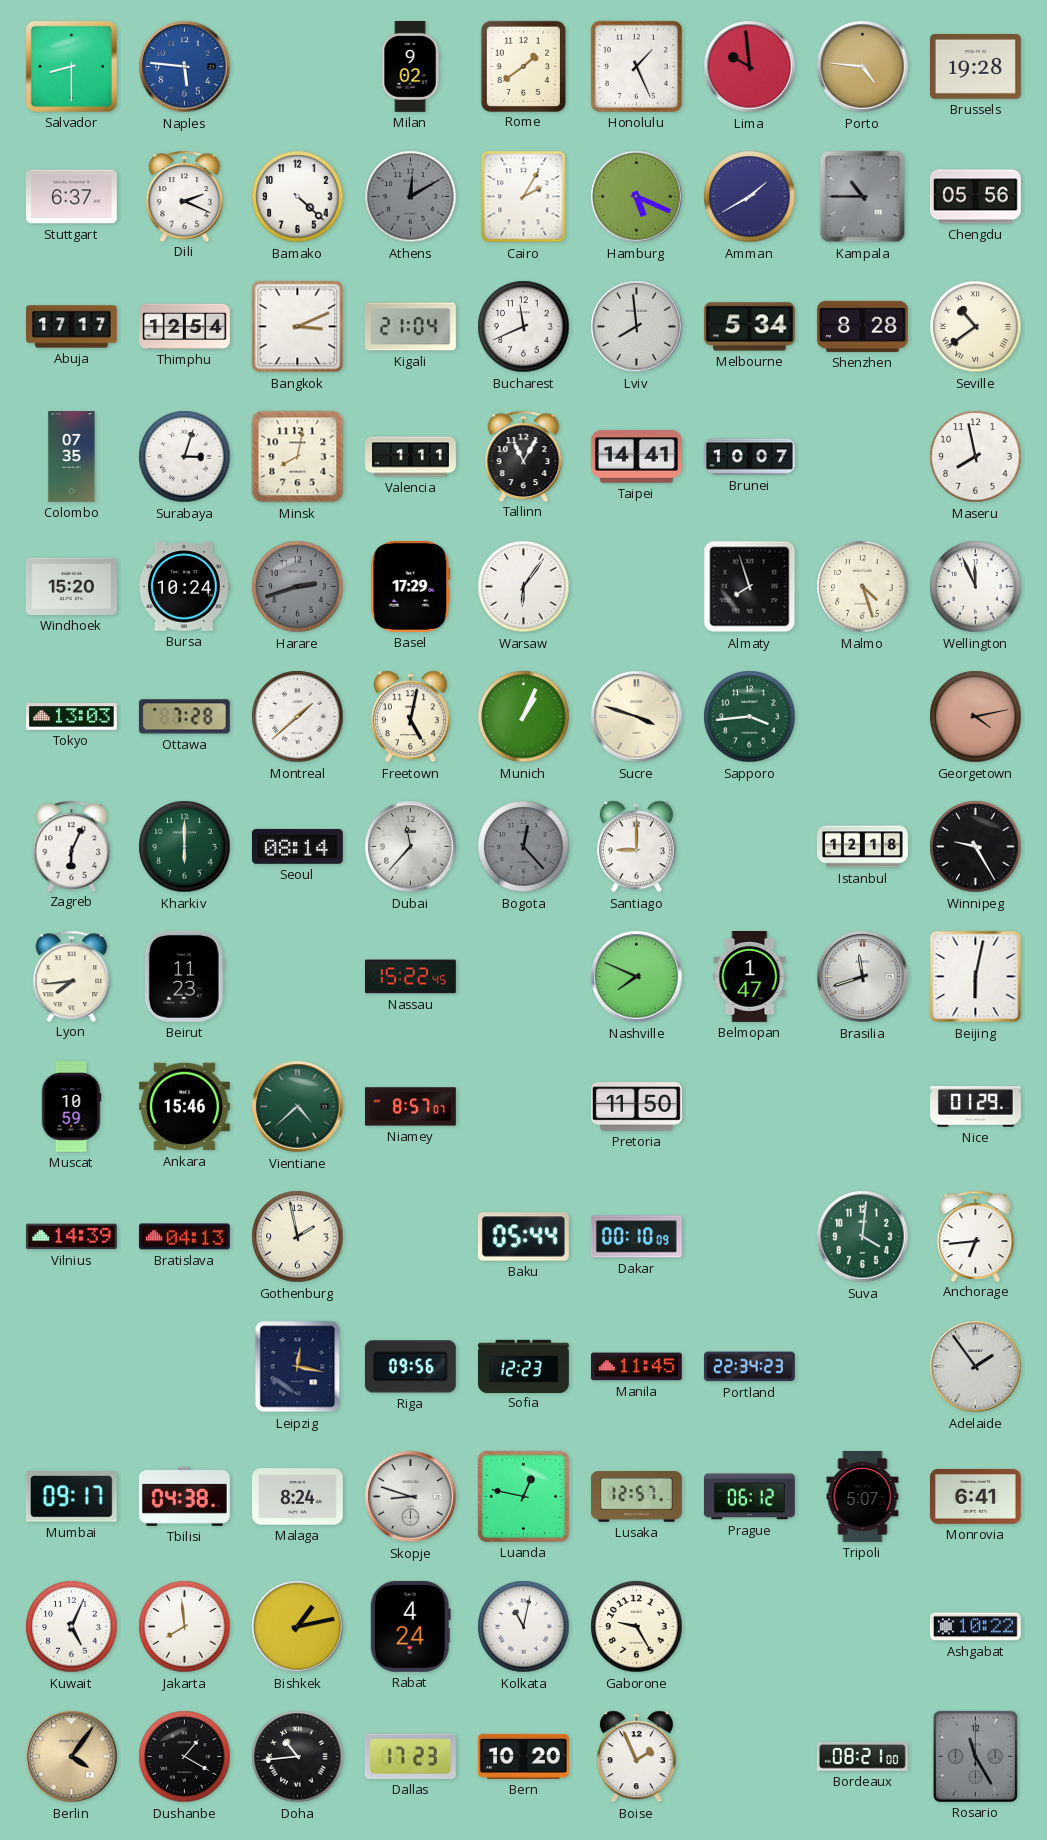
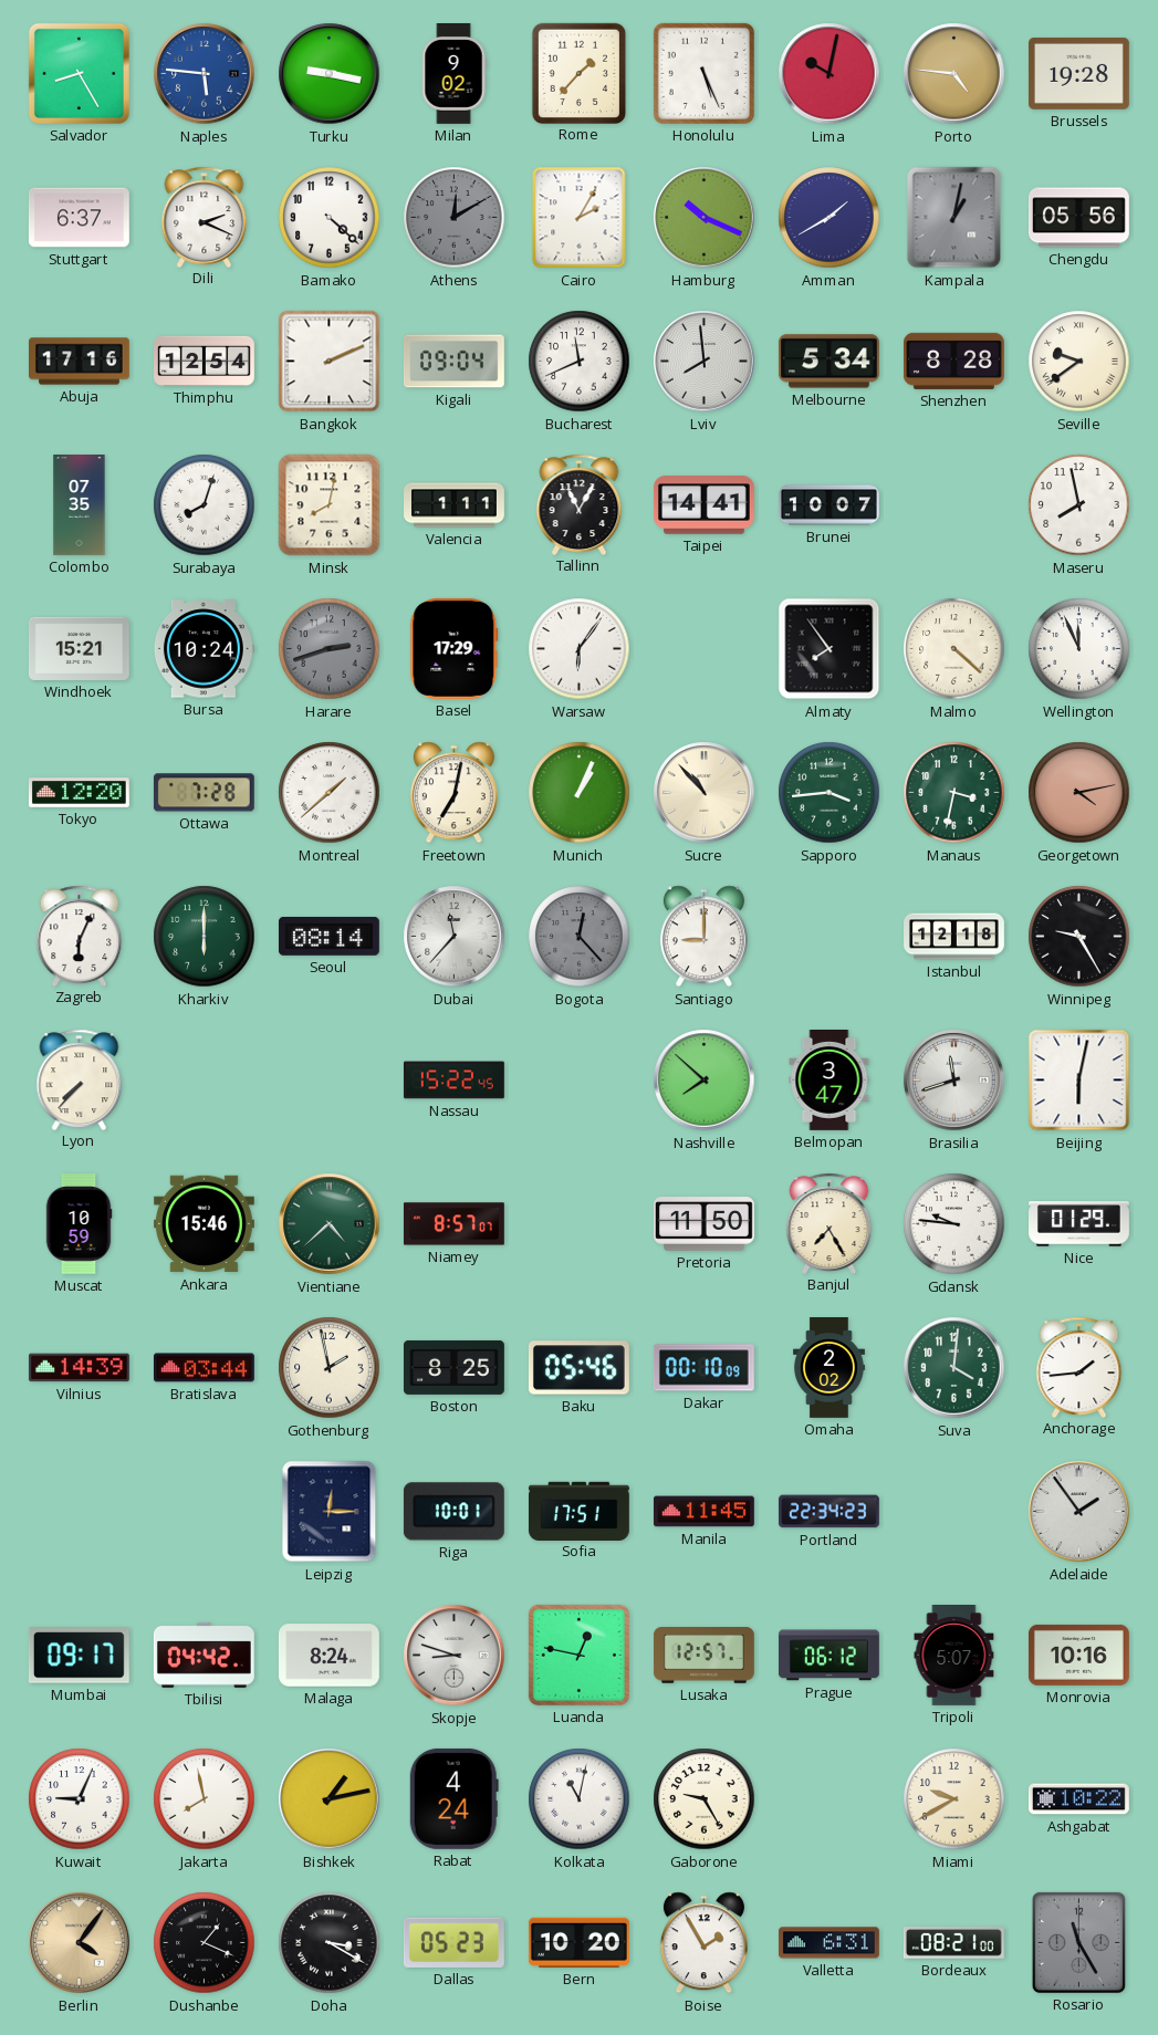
Salvador: 8:30 -> 8:25 (79, 73)
Turku: none -> 9:17 (330, 74)
Rome: 1:39 -> 1:37 (578, 73)
Honolulu: 1:26 -> 5:26 (703, 73)
Lima: 9:59 -> 10:02 (830, 74)
Hamburg: 5:19 -> 10:19 (705, 218)
Kampala: 10:45 -> 1:02 (954, 218)
Abuja: 17:17 -> 17:16 (80, 362)
Bangkok: 3:11 -> 2:11 (330, 362)
Kigali: 21:04 -> 09:04 (453, 362)
Seville: 10:39 -> 9:39 (1079, 362)
Surabaya: 3:03 -> 8:03 (205, 505)
Windhoek: 15:20 -> 15:21 (79, 648)
Almaty: 7:57 -> 7:54 (830, 649)
Malmo: 4:27 -> 4:22 (954, 649)
Tokyo: 13:03 -> 12:20 (79, 793)
Freetown: 5:02 -> 7:02 (453, 793)
Sucre: 3:48 -> 10:53 (705, 793)
Manaus: none -> 3:32 (954, 793)
Lyon: 7:44 -> 7:37 (80, 1079)
Beirut: 11:23 -> none (184, 976)
Nashville: 7:49 -> 7:52 (705, 1081)
Belmopan: 1:47 -> 3:47 (830, 1081)
Banjul: none -> 7:25 (830, 1223)
Gdansk: none -> 9:46 (954, 1224)
Bratislava: 04:13 -> 03:44 (204, 1368)
Boston: none -> 8:25 (455, 1367)
Baku: 05:44 -> 05:46 (578, 1368)
Omaha: none -> 2:02 (828, 1368)
Anchorage: 6:44 -> 1:44 (1079, 1367)
Leipzig: 12:17 -> 12:15 (330, 1512)
Riga: 09:56 -> 10:01 (453, 1512)
Sofia: 12:23 -> 17:51 (578, 1511)
Tbilisi: 04:38 -> 04:42 (204, 1655)
Monrovia: 6:41 -> 10:16 (1078, 1655)
Kuwait: 5:04 -> 9:04 (80, 1799)
Jakarta: 7:59 -> 7:58 (205, 1799)
Miami: none -> 9:40 (954, 1799)
Dushanbe: 1:20 -> 1:19 (205, 1943)
Doha: 10:44 -> 3:20 (330, 1943)
Dallas: 17:23 -> 05:23 (453, 1942)
Boise: 1:56 -> 1:55 (703, 1943)
Valletta: none -> 6:31 (828, 1943)
